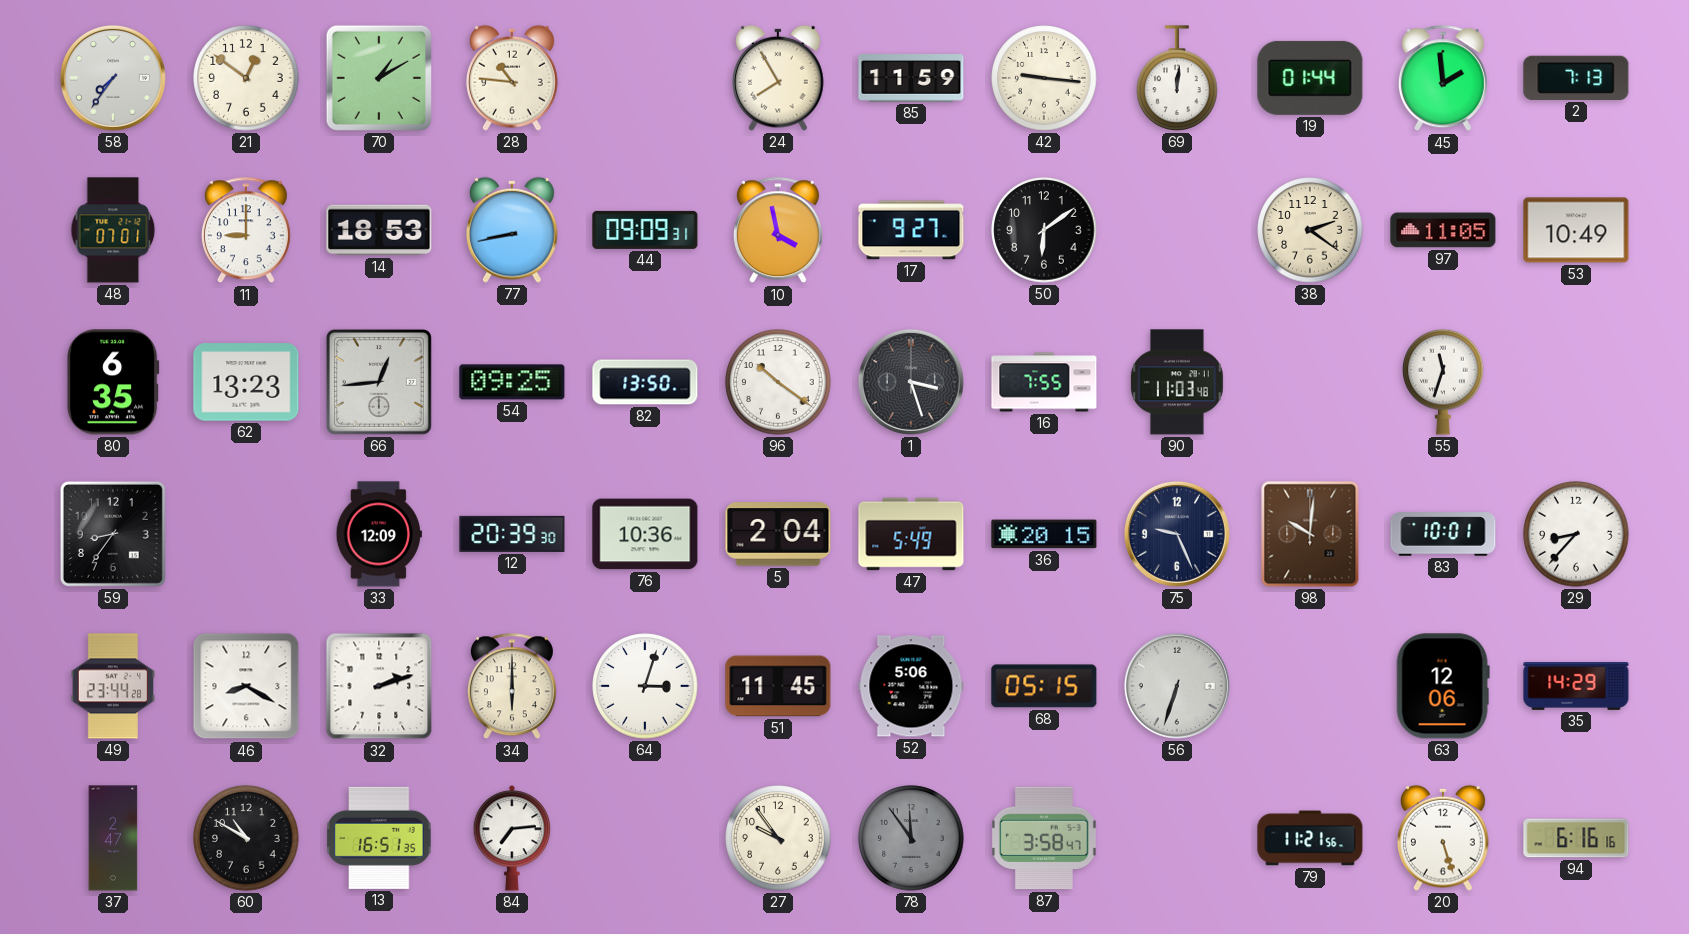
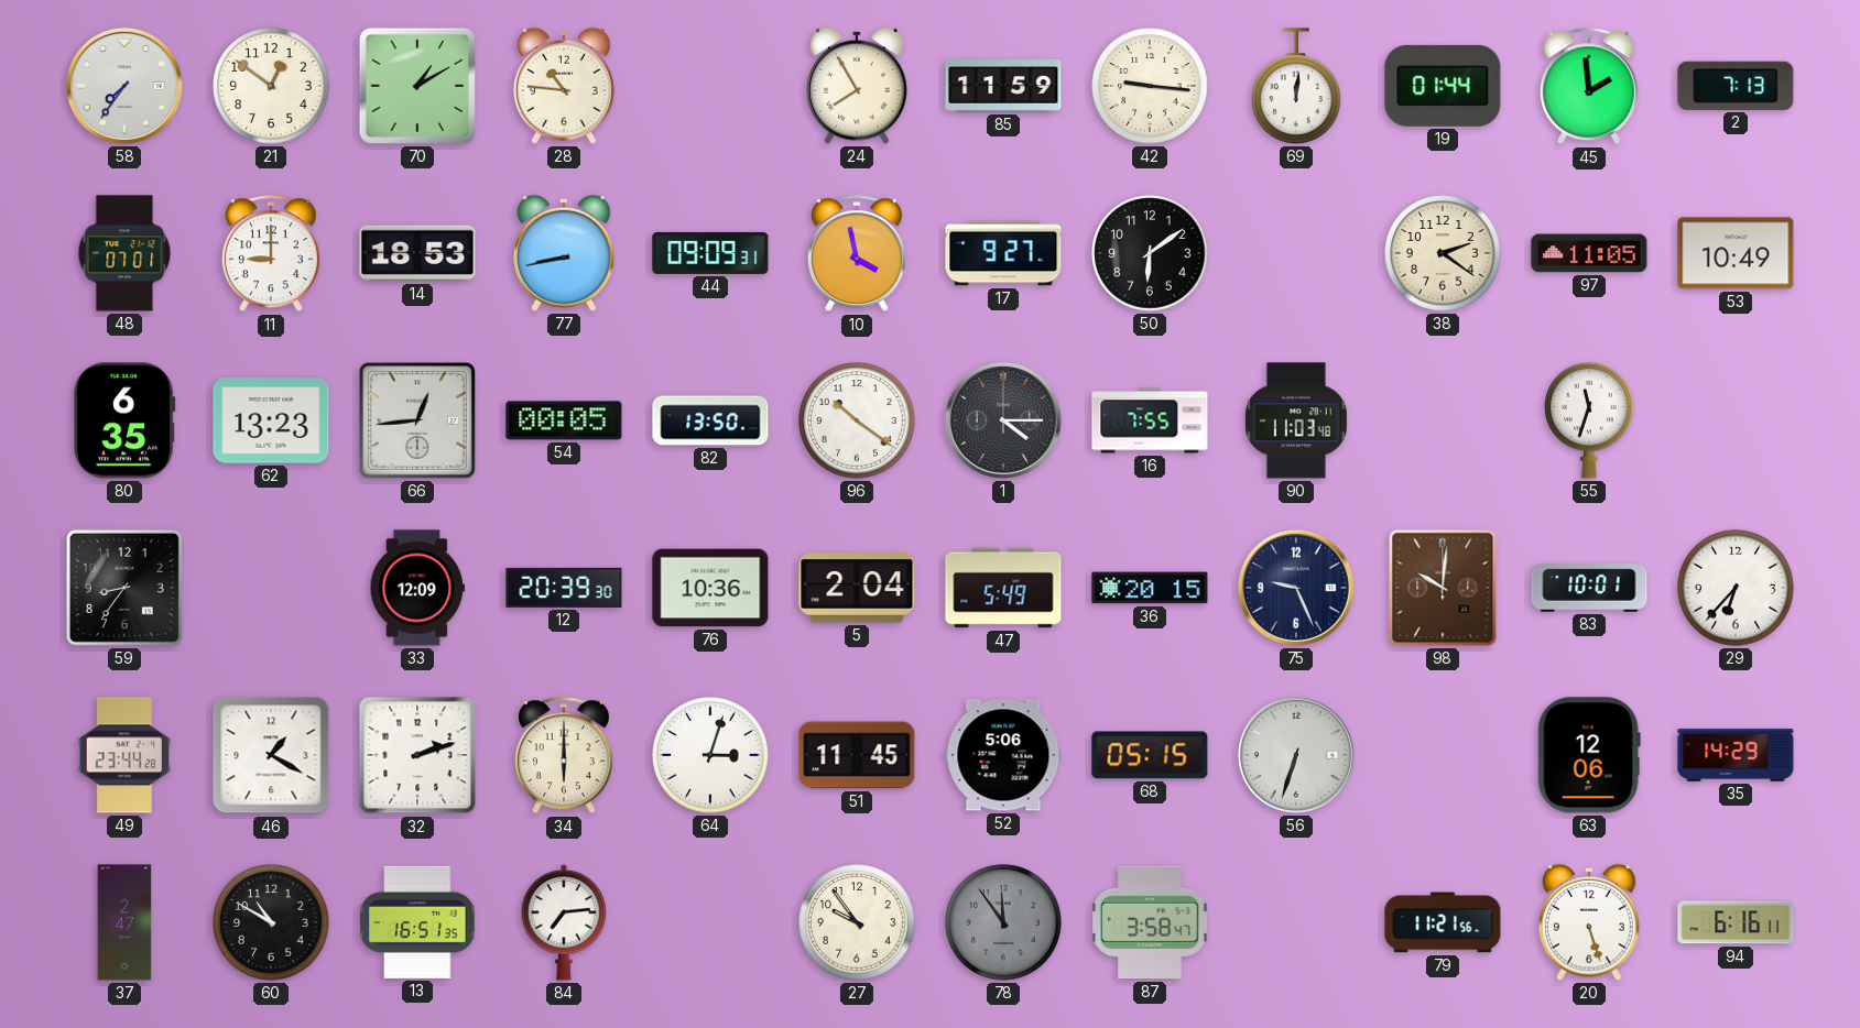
54: 09:25 -> 00:05 (564, 420)
1: 3:27 -> 4:15 (1003, 420)
29: 8:37 -> 6:37 (1736, 588)
46: 8:20 -> 1:20 (271, 755)
94: 6:16:16 -> 6:16:11 (1736, 922)
